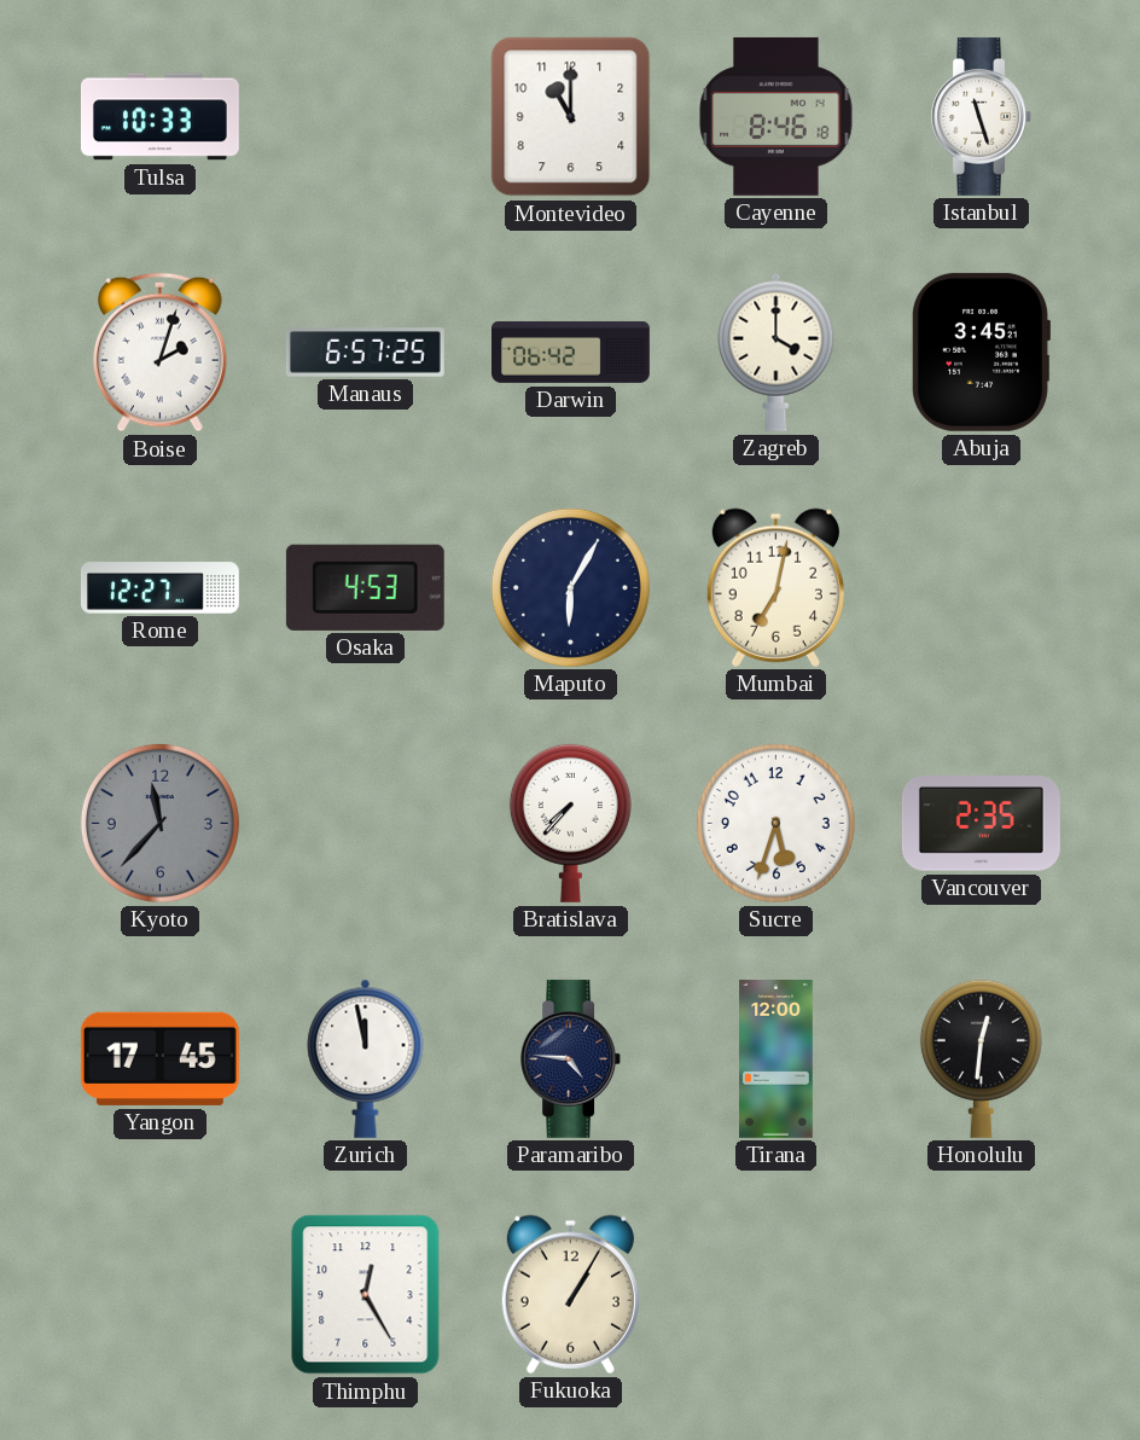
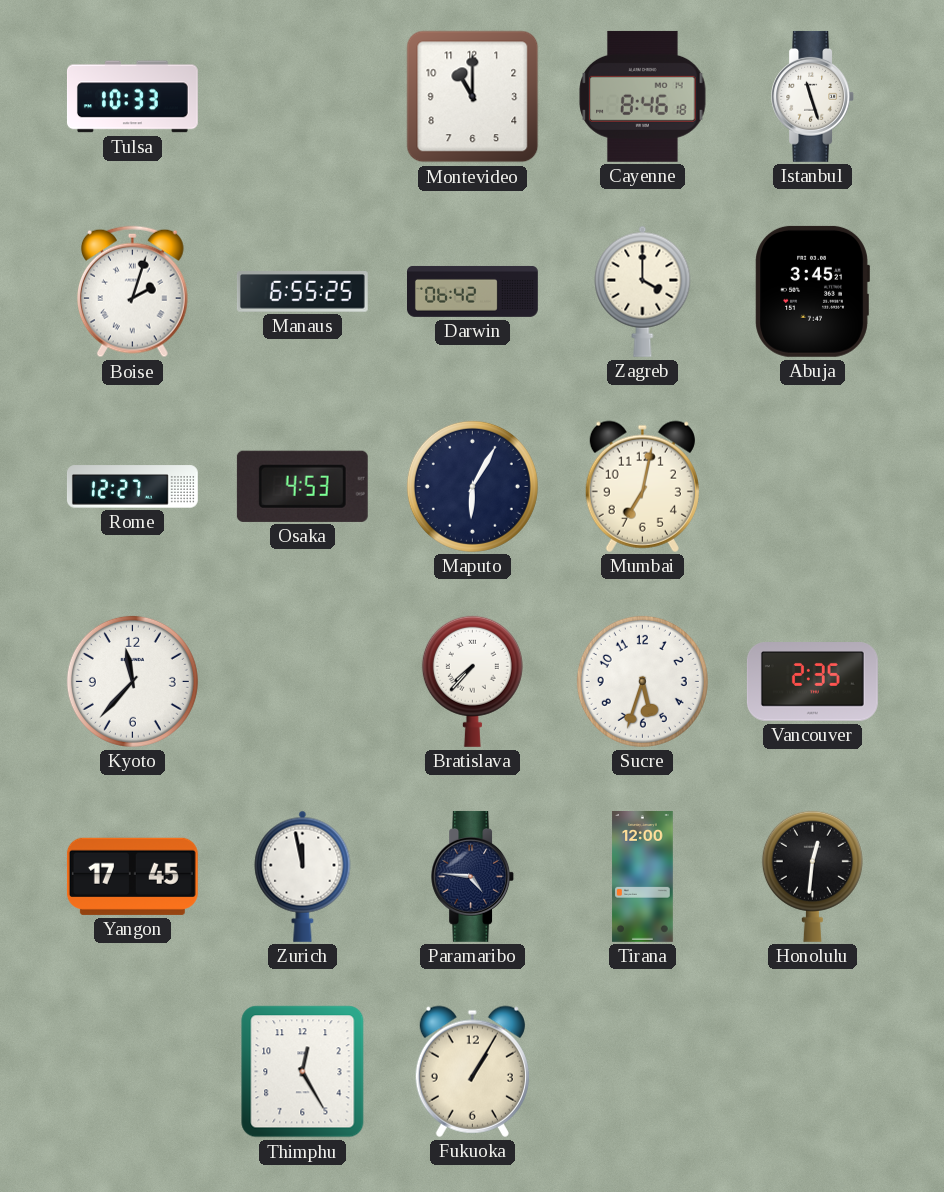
Manaus: 6:57 -> 6:55 (302, 292)
Kyoto dial: grey -> white (132, 681)
